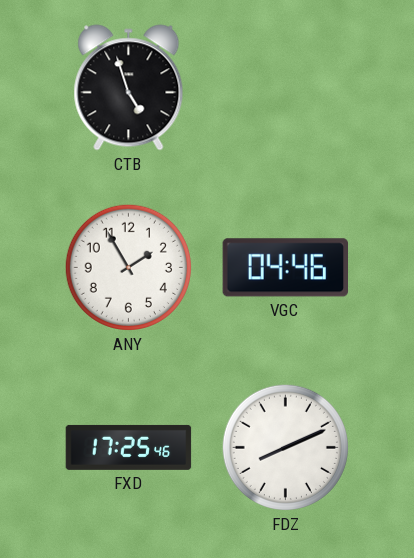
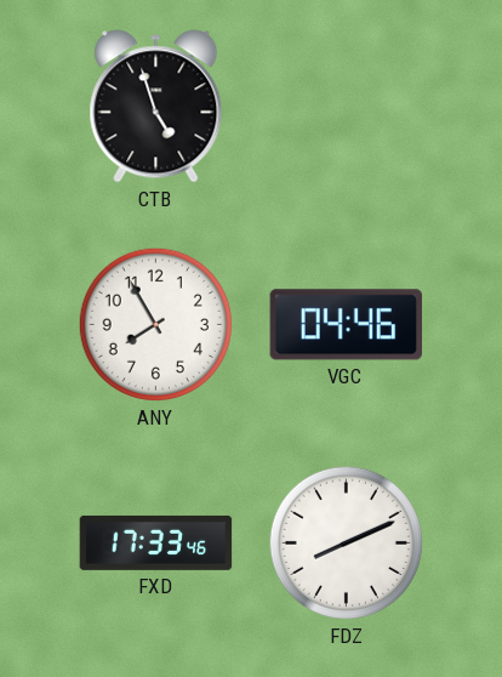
ANY: 1:55 -> 7:55 (155, 324)
FXD: 17:25 -> 17:33 (156, 542)
